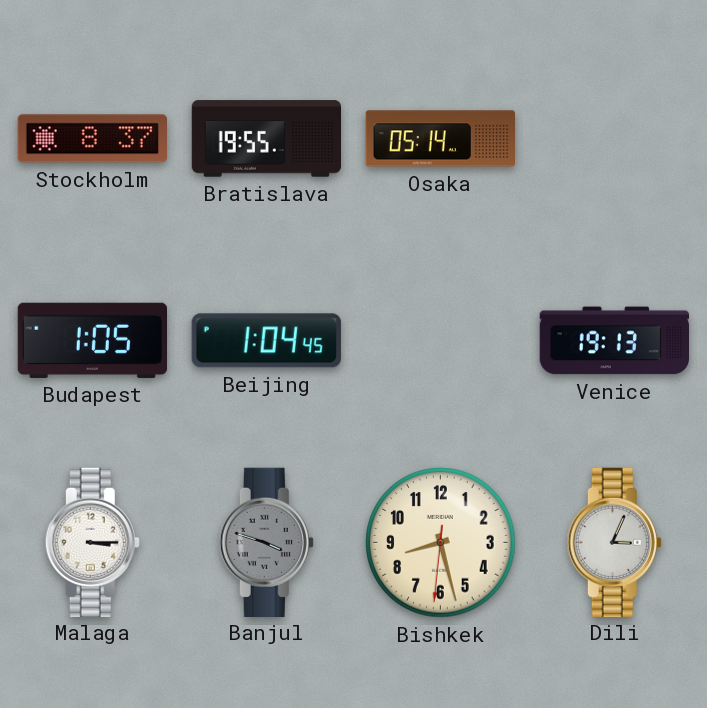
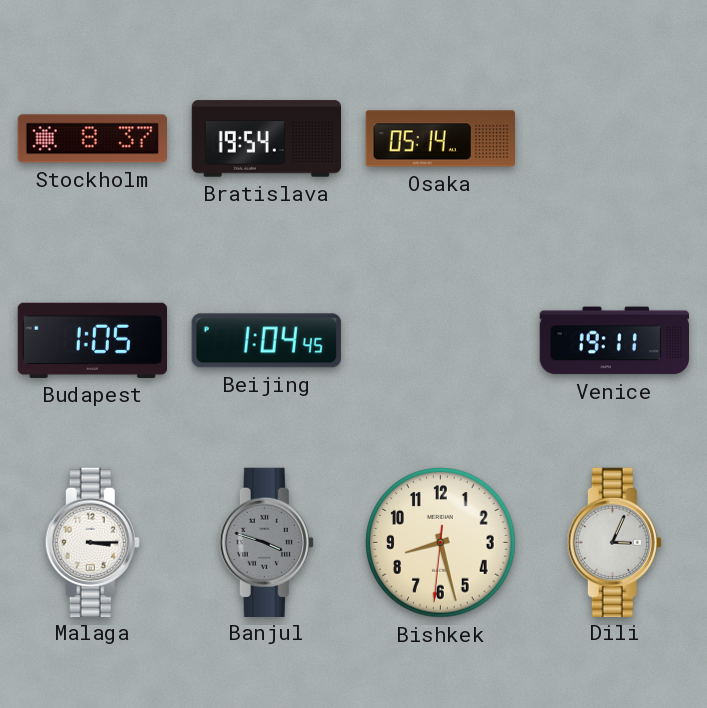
Bratislava: 19:55 -> 19:54 (267, 139)
Venice: 19:13 -> 19:11 (614, 341)
